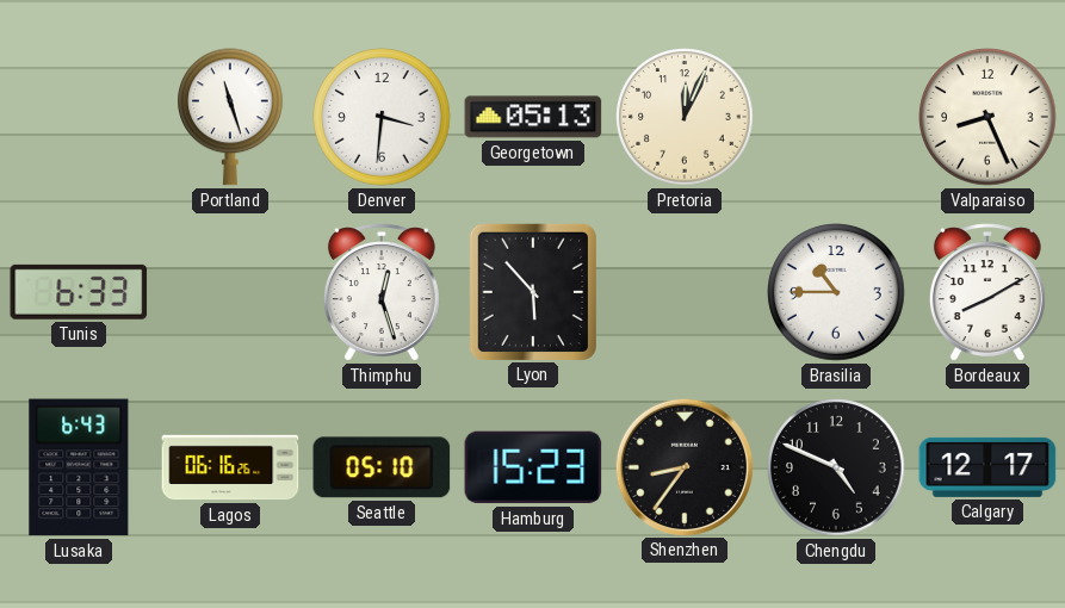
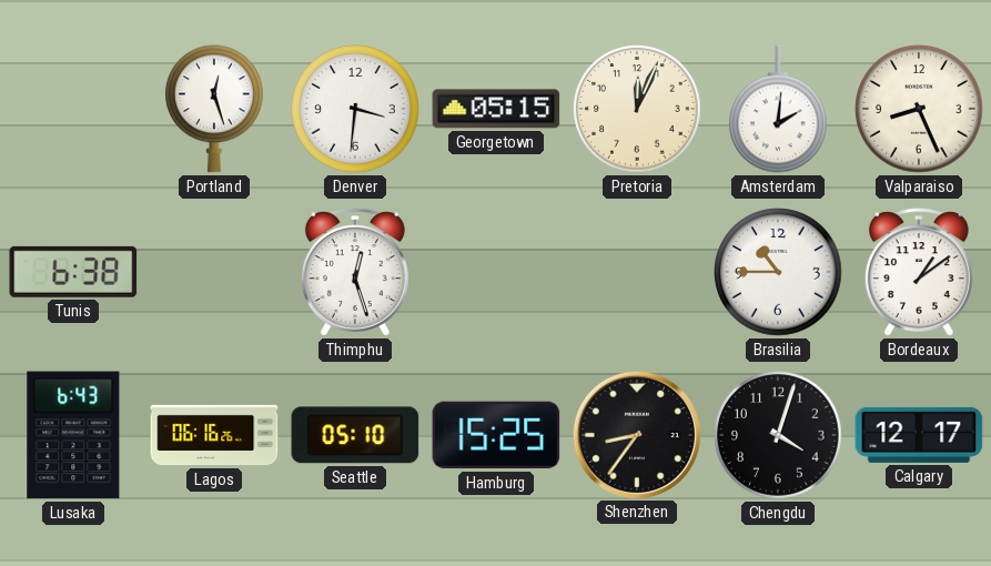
Portland: 11:27 -> 12:27 (215, 109)
Georgetown: 05:13 -> 05:15 (496, 109)
Amsterdam: none -> 2:01 (779, 109)
Tunis: 6:33 -> 6:38 (73, 272)
Lyon: 5:53 -> none (533, 291)
Bordeaux: 8:10 -> 1:09 (919, 272)
Hamburg: 15:23 -> 15:25 (496, 435)
Chengdu: 4:49 -> 4:03 (778, 435)
